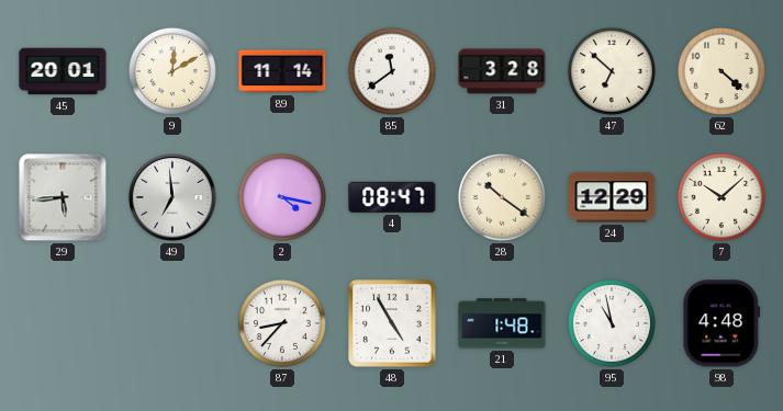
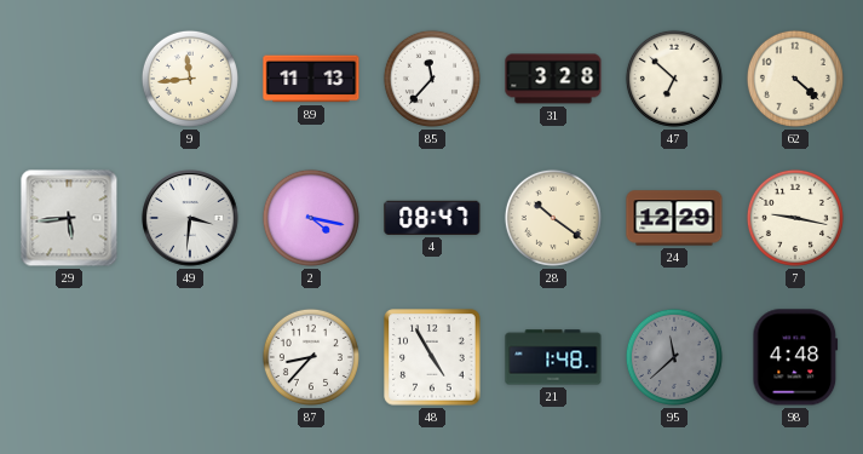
45: 20:01 -> none (63, 71)
9: 12:10 -> 11:44 (190, 79)
89: 11:14 -> 11:13 (311, 79)
85: 11:39 -> 11:37 (432, 79)
49: 6:59 -> 3:31 (191, 219)
7: 10:08 -> 9:17 (795, 218)
95: 10:58 -> 11:38 (674, 357)
95 dial: white -> grey (674, 357)
